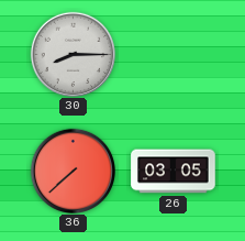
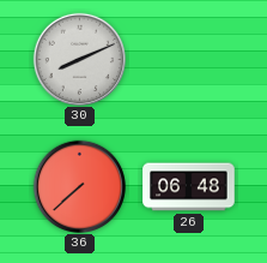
30: 8:15 -> 8:11 (79, 59)
26: 03:05 -> 06:48 (189, 187)
